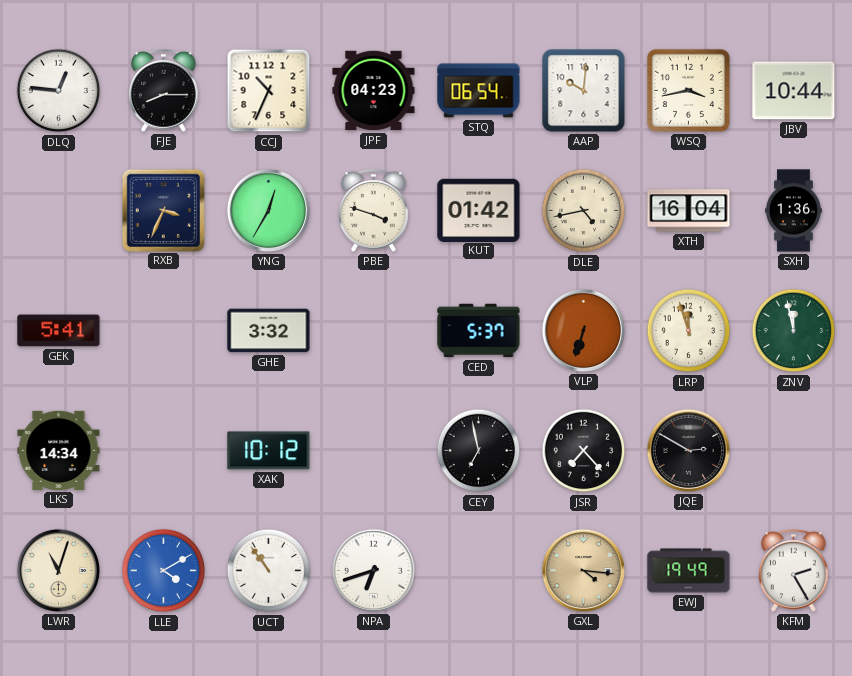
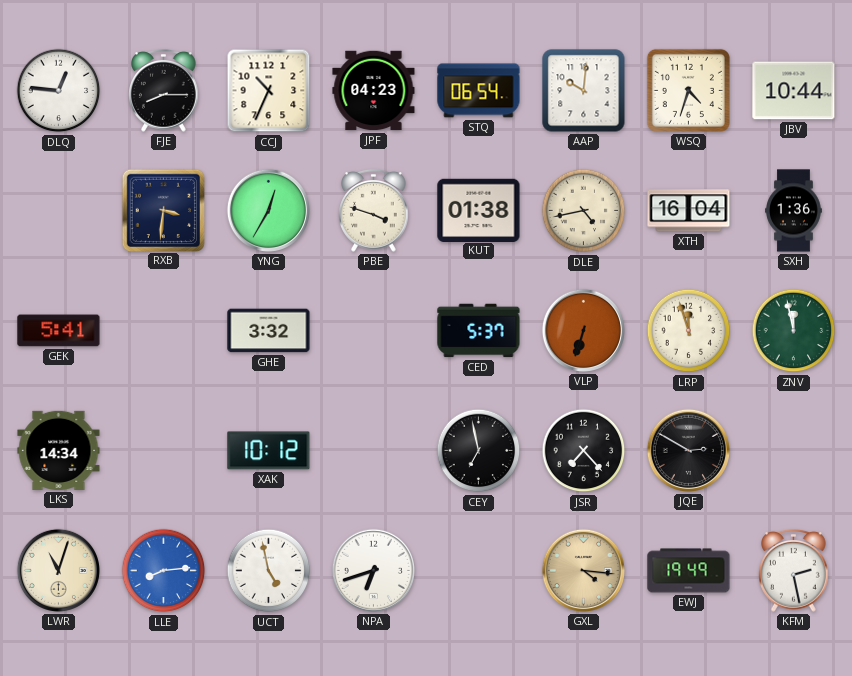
WSQ: 3:43 -> 4:33 (688, 90)
RXB: 3:34 -> 3:31 (163, 210)
KUT: 01:42 -> 01:38 (479, 210)
LLE: 4:10 -> 8:14 (164, 571)
UCT: 10:54 -> 4:58 (269, 571)
KFM: 2:25 -> 2:28 (794, 570)
